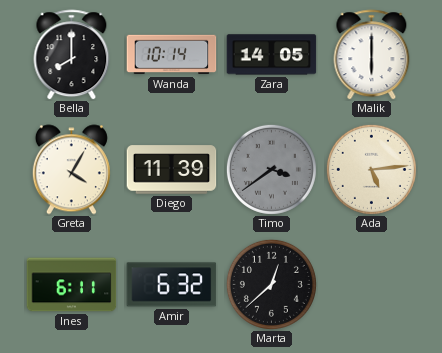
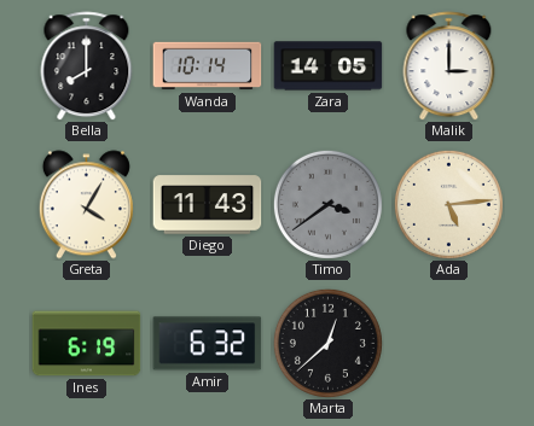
Malik: 6:00 -> 3:00 (449, 66)
Diego: 11:39 -> 11:43 (208, 205)
Ines: 6:11 -> 6:19 (87, 344)
